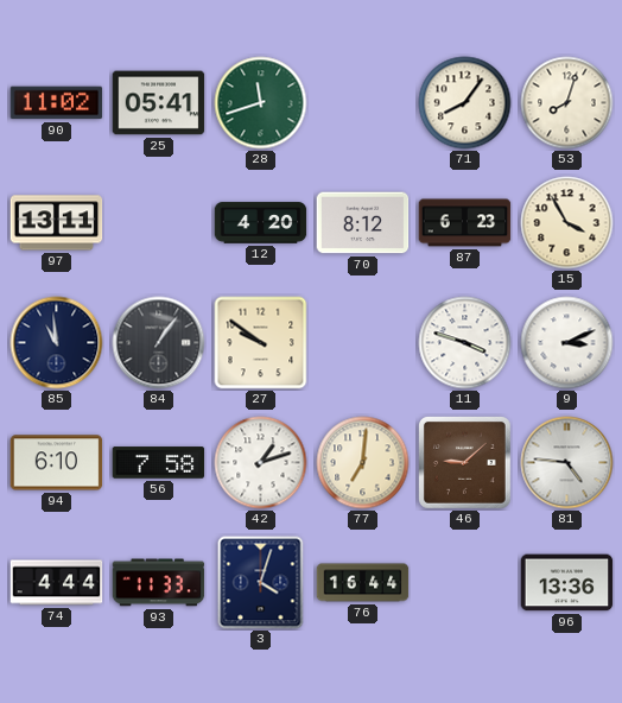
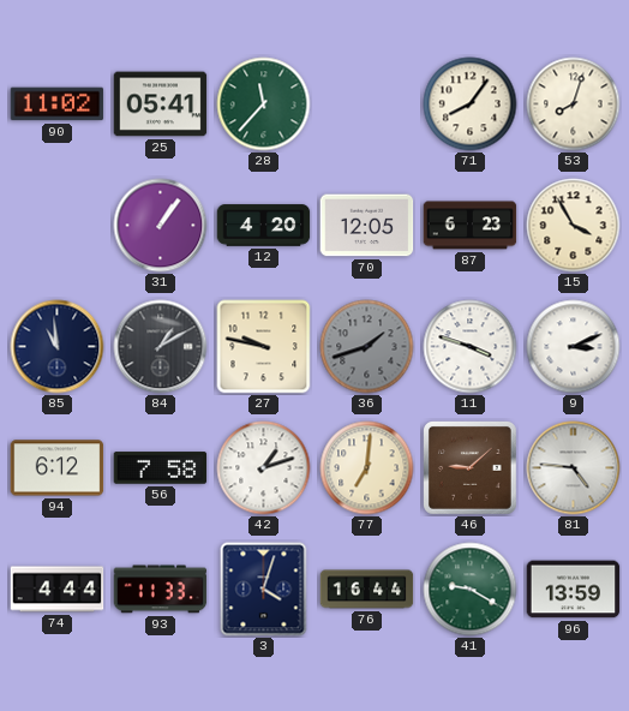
28: 11:42 -> 11:37 (264, 104)
97: 13:11 -> none (57, 223)
31: none -> 1:06 (161, 226)
70: 8:12 -> 12:05 (367, 226)
84: 1:06 -> 1:10 (161, 347)
27: 9:51 -> 9:47 (264, 347)
36: none -> 1:42 (367, 347)
94: 6:10 -> 6:12 (58, 468)
41: none -> 9:20 (471, 590)
96: 13:36 -> 13:59 (574, 590)
